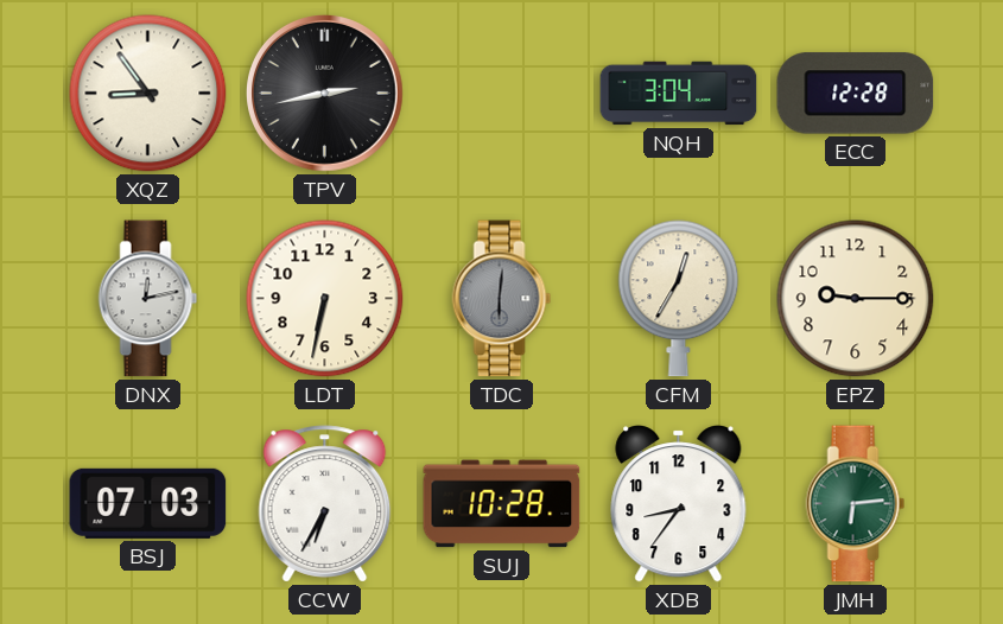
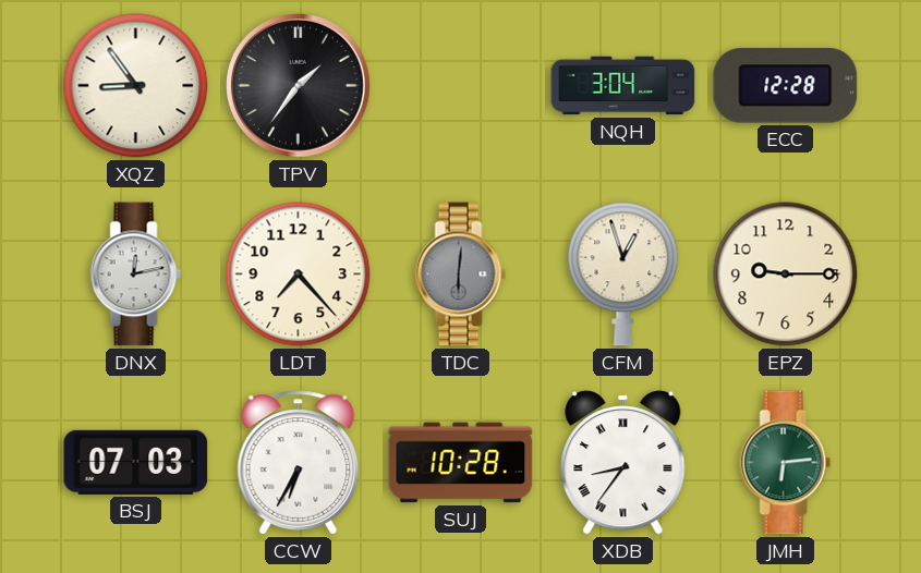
TPV: 2:43 -> 1:36 (299, 86)
LDT: 6:32 -> 7:23 (299, 275)
CFM: 12:35 -> 12:57 (623, 275)
XDB numerals: Arabic -> Roman (623, 463)
